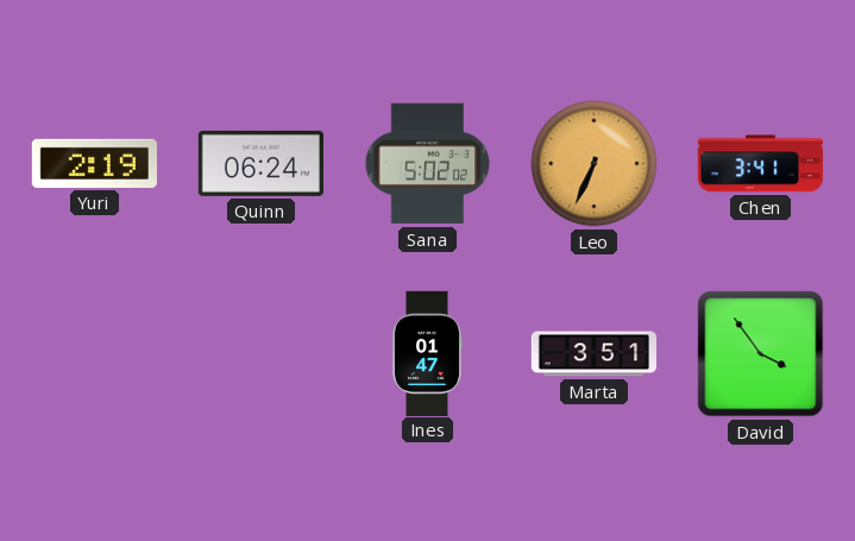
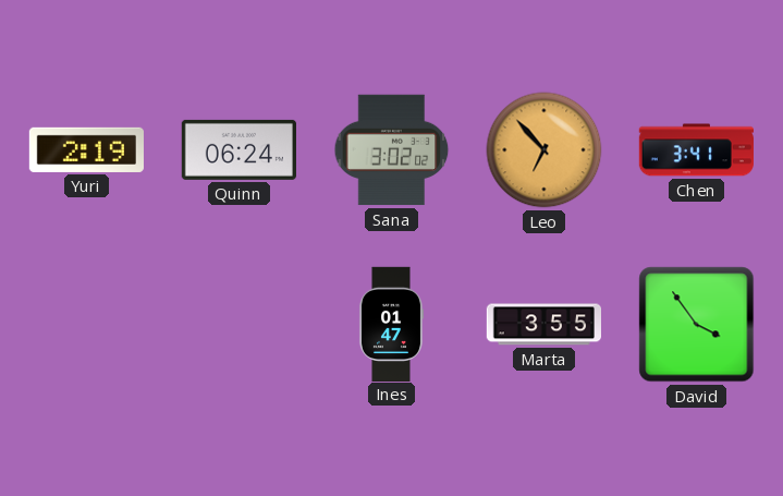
Sana: 5:02 -> 3:02 (392, 150)
Leo: 6:34 -> 6:53 (545, 150)
Marta: 3:51 -> 3:55 (543, 325)
